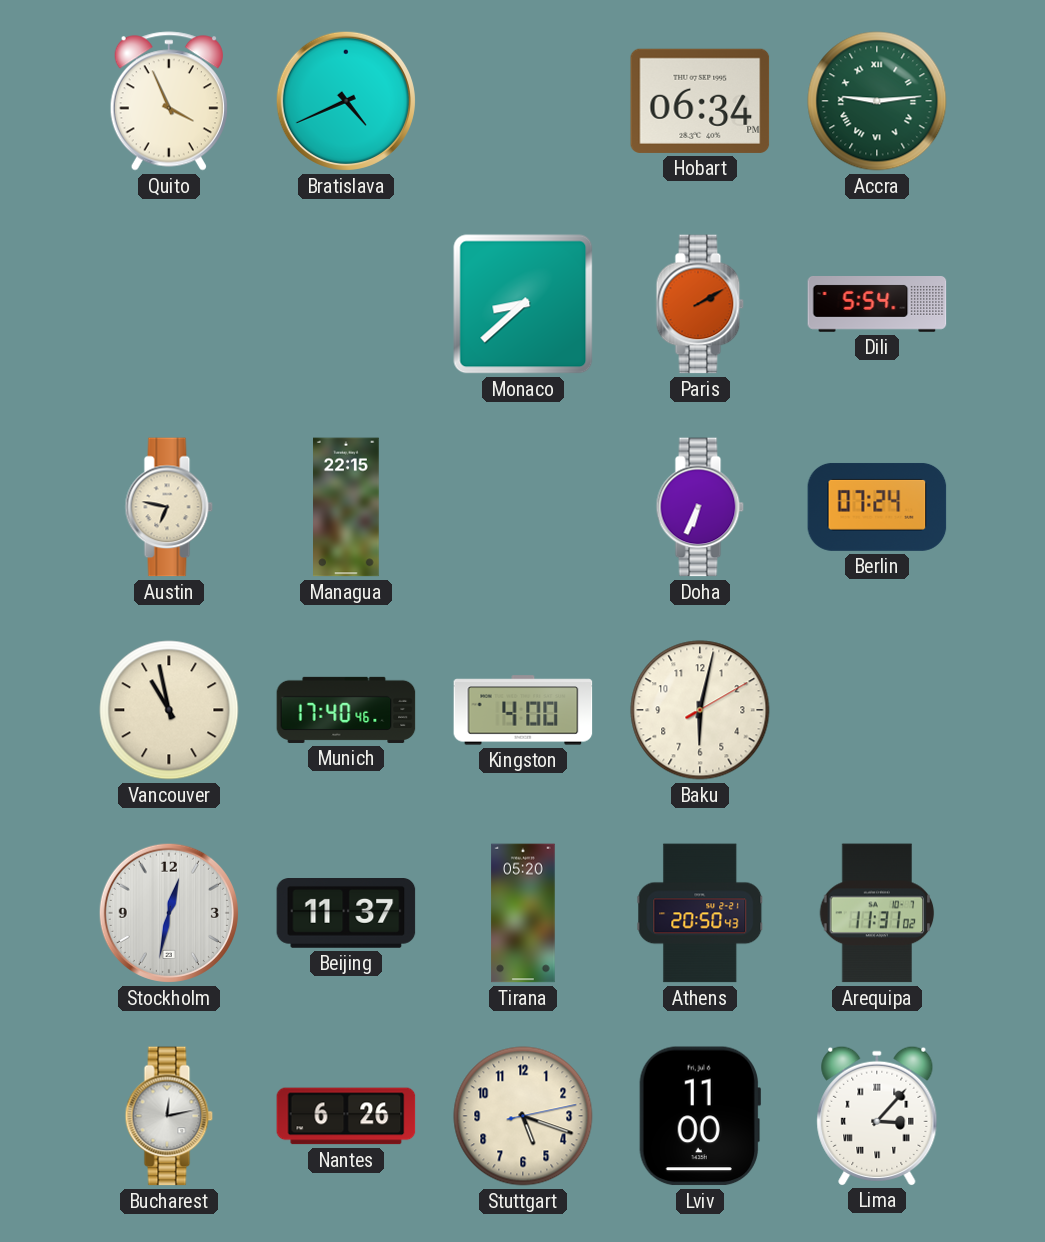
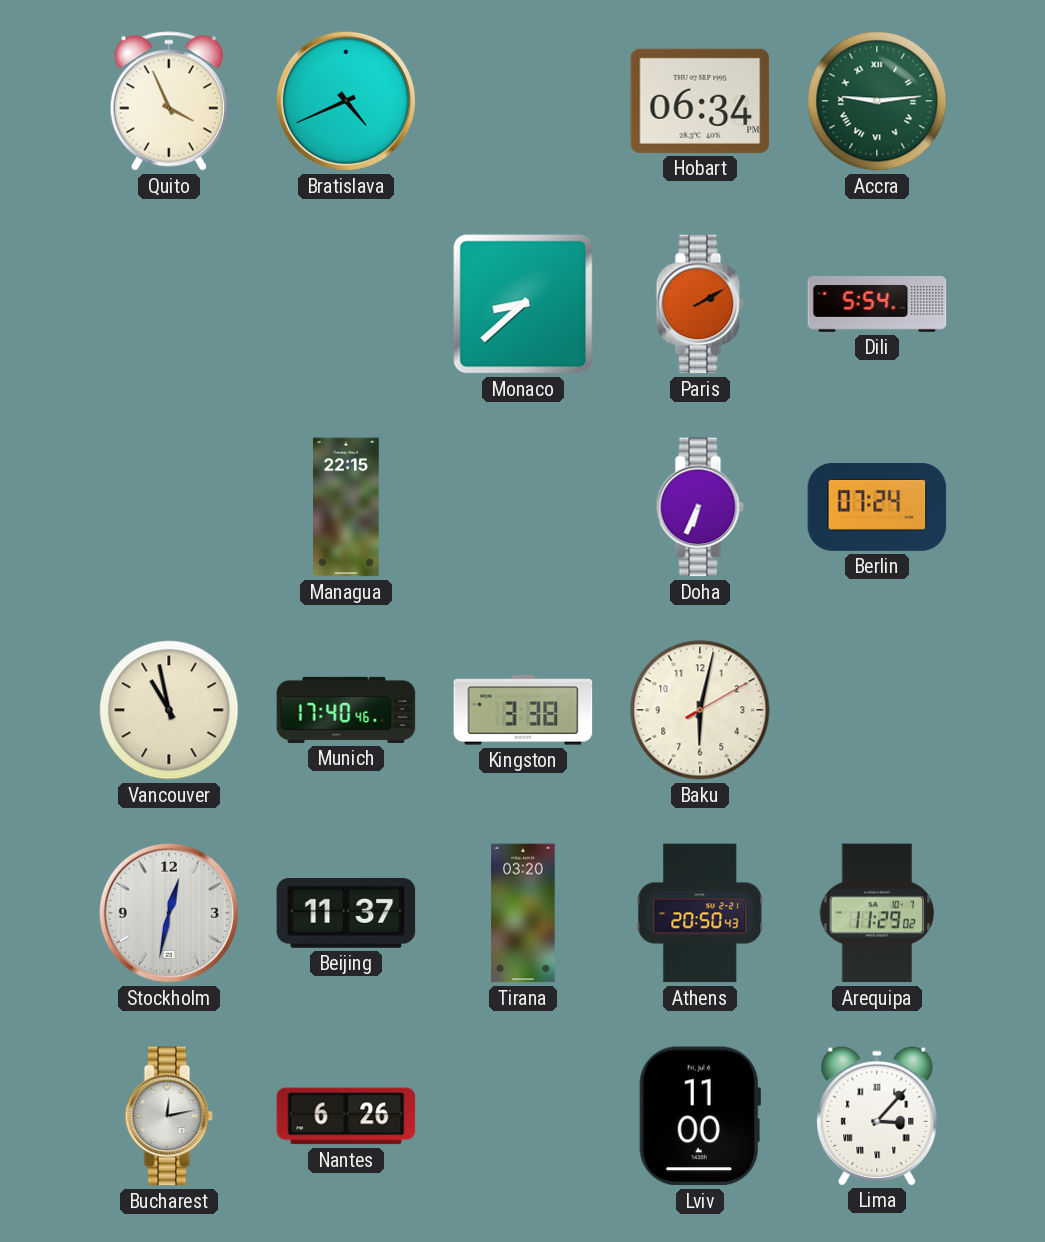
Austin: 6:47 -> none (169, 507)
Kingston: 4:00 -> 3:38 (523, 710)
Tirana: 05:20 -> 03:20 (523, 913)
Arequipa: 11:31 -> 11:29 (877, 913)
Stuttgart: 5:18 -> none (523, 1116)
